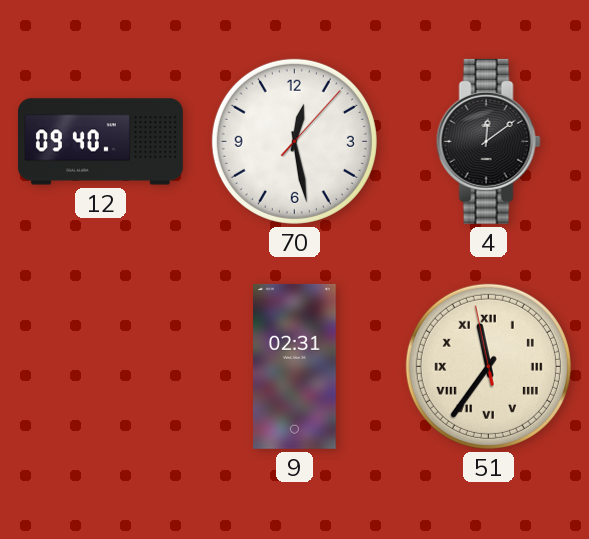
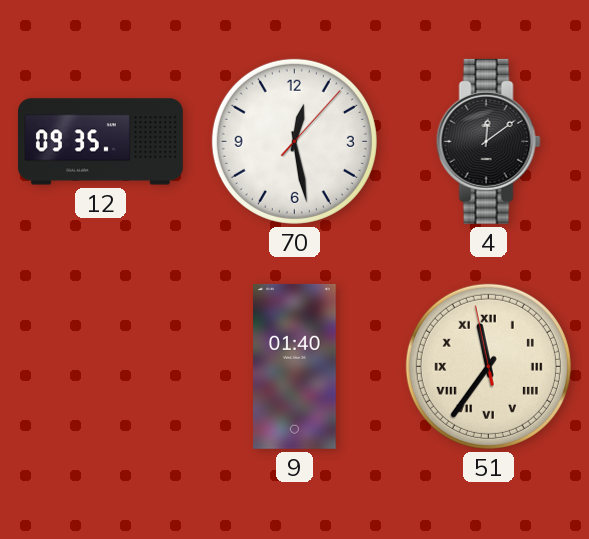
12: 09:40 -> 09:35 (100, 142)
9: 02:31 -> 01:40 (295, 366)
